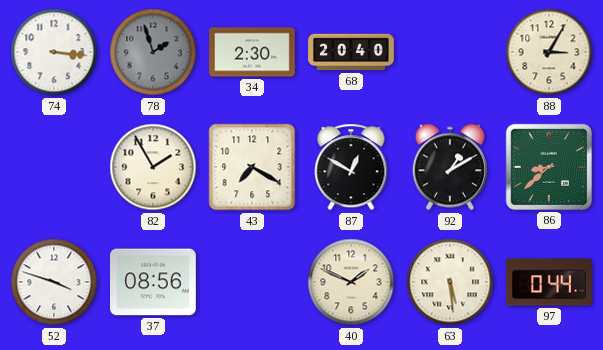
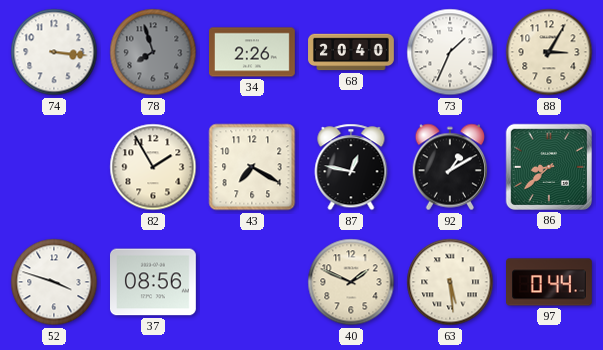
78: 1:57 -> 7:57 (153, 52)
34: 2:30 -> 2:26 (253, 52)
73: none -> 1:34 (450, 52)
87: 12:50 -> 12:47 (351, 167)
